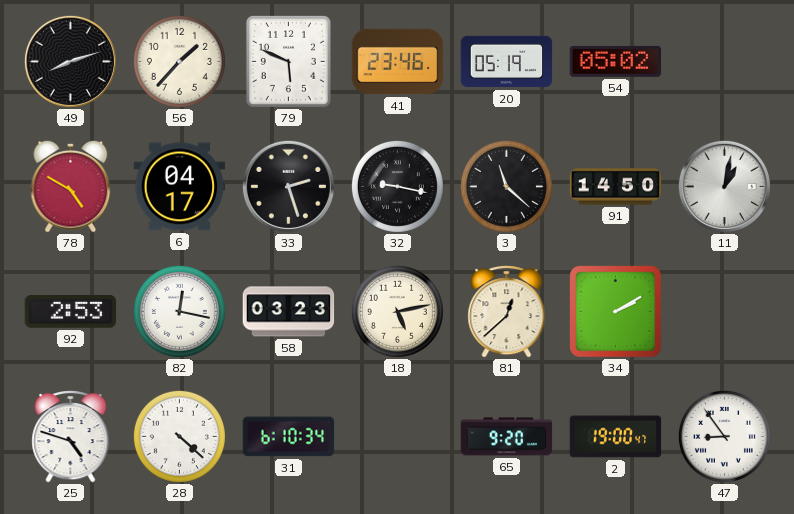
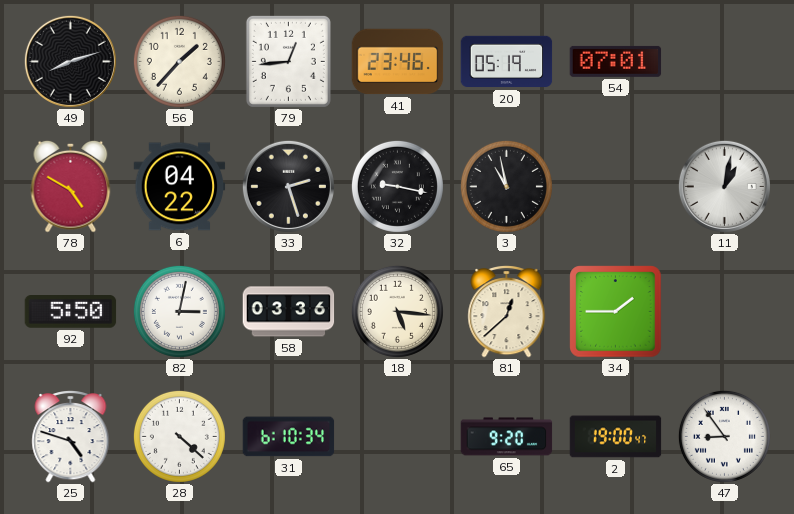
79: 5:49 -> 12:44 (288, 61)
54: 05:02 -> 07:01 (616, 61)
6: 04:17 -> 04:22 (180, 187)
3: 11:22 -> 10:58 (506, 186)
91: 14:50 -> none (616, 187)
92: 2:53 -> 5:50 (71, 312)
82: 12:17 -> 3:02 (179, 311)
58: 03:23 -> 03:36 (289, 312)
18: 5:13 -> 5:16 (397, 311)
34: 2:10 -> 1:45 (616, 312)
